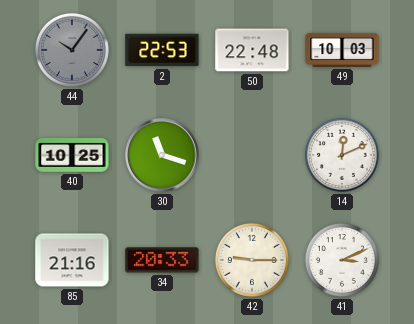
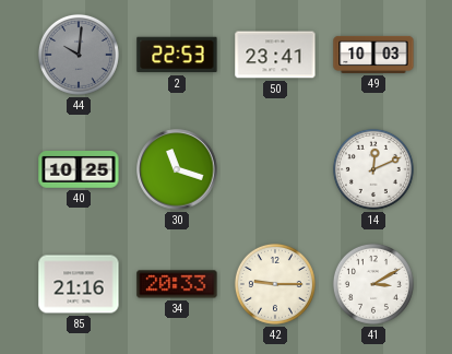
44: 10:06 -> 10:01 (79, 55)
50: 22:48 -> 23:41 (275, 55)
41: 3:11 -> 3:10 (373, 284)
